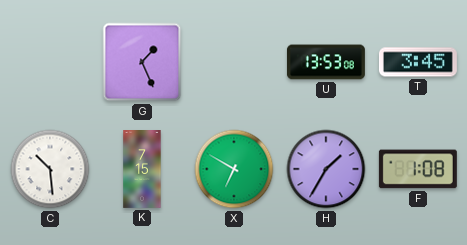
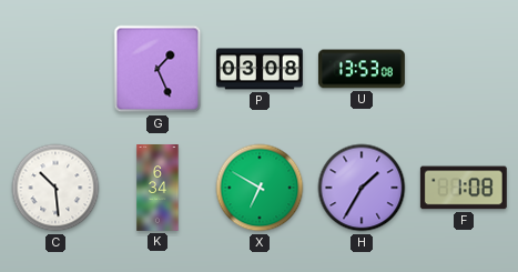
P: none -> 03:08 (260, 69)
T: 3:45 -> none (418, 62)
K: 7:15 -> 6:34 (158, 189)
